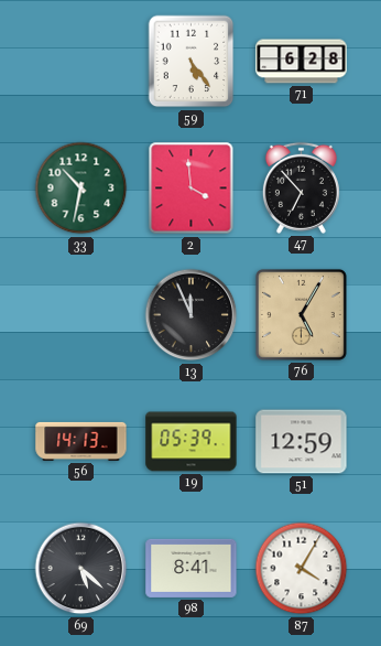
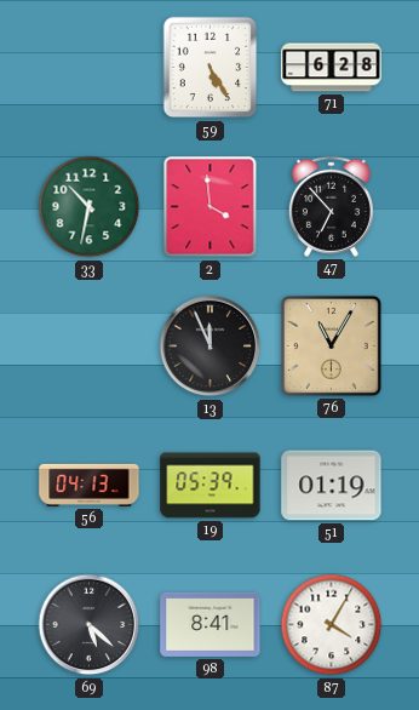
59: 5:24 -> 5:25 (211, 68)
76: 5:05 -> 11:05 (331, 345)
56: 14:13 -> 04:13 (90, 485)
51: 12:59 -> 01:19 (332, 486)
